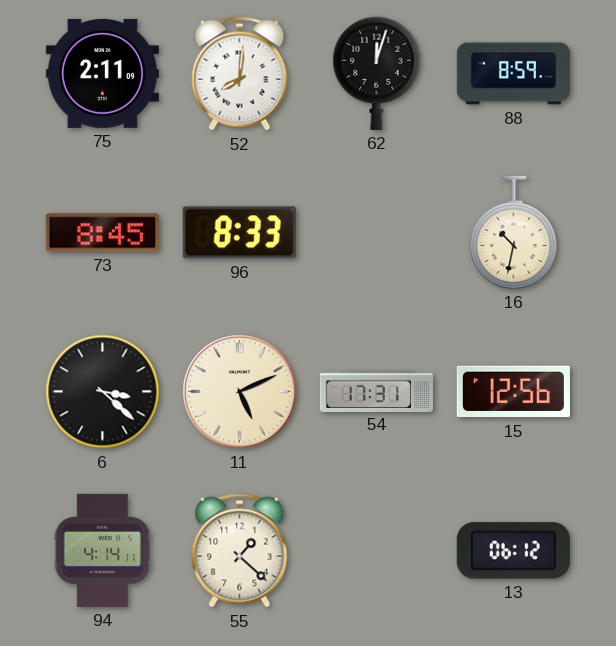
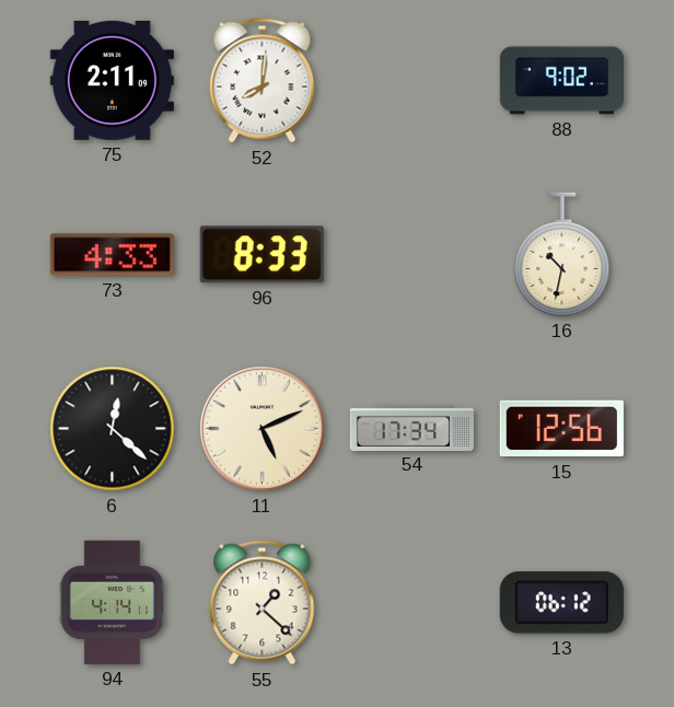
62: 12:03 -> none (377, 73)
88: 8:59 -> 9:02 (561, 81)
73: 8:45 -> 4:33 (112, 255)
6: 3:22 -> 12:22 (113, 429)
54: 17:31 -> 17:34 (411, 428)
